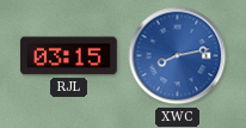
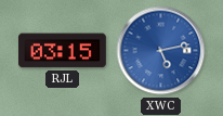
XWC: 8:13 -> 5:13 (161, 51)
